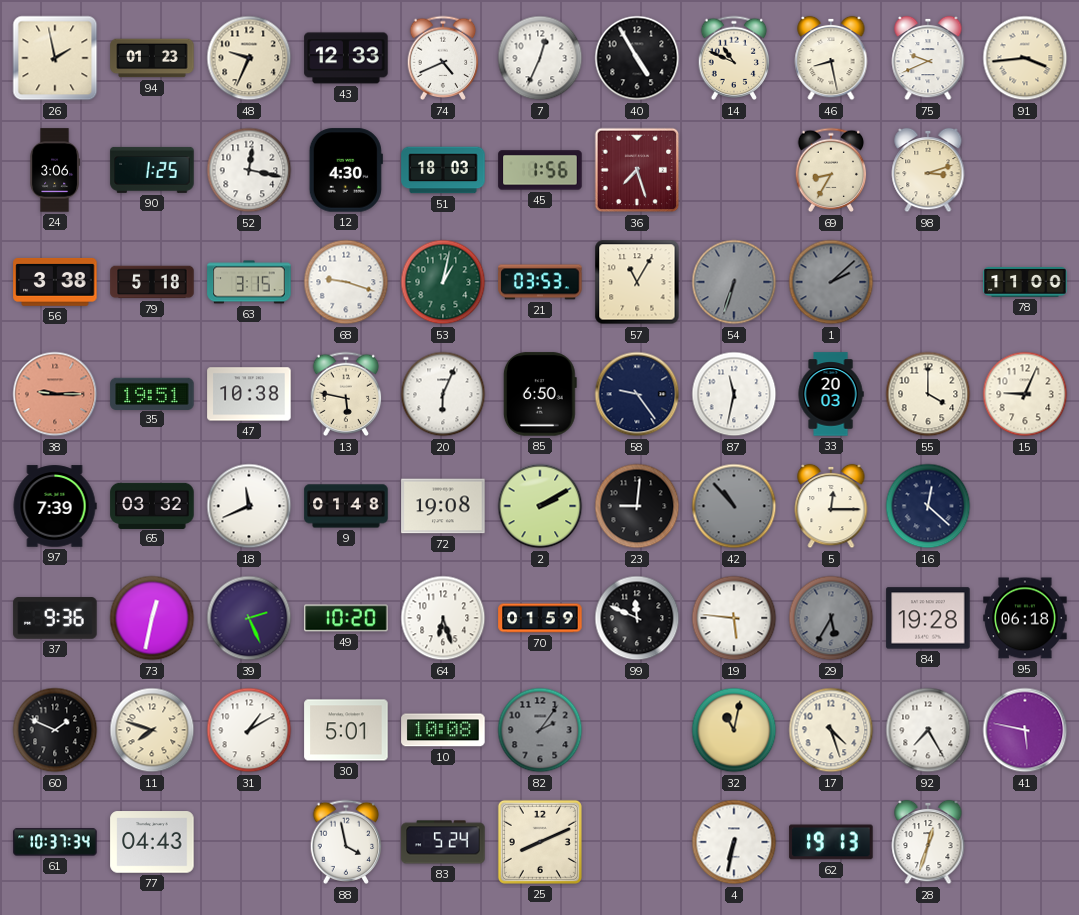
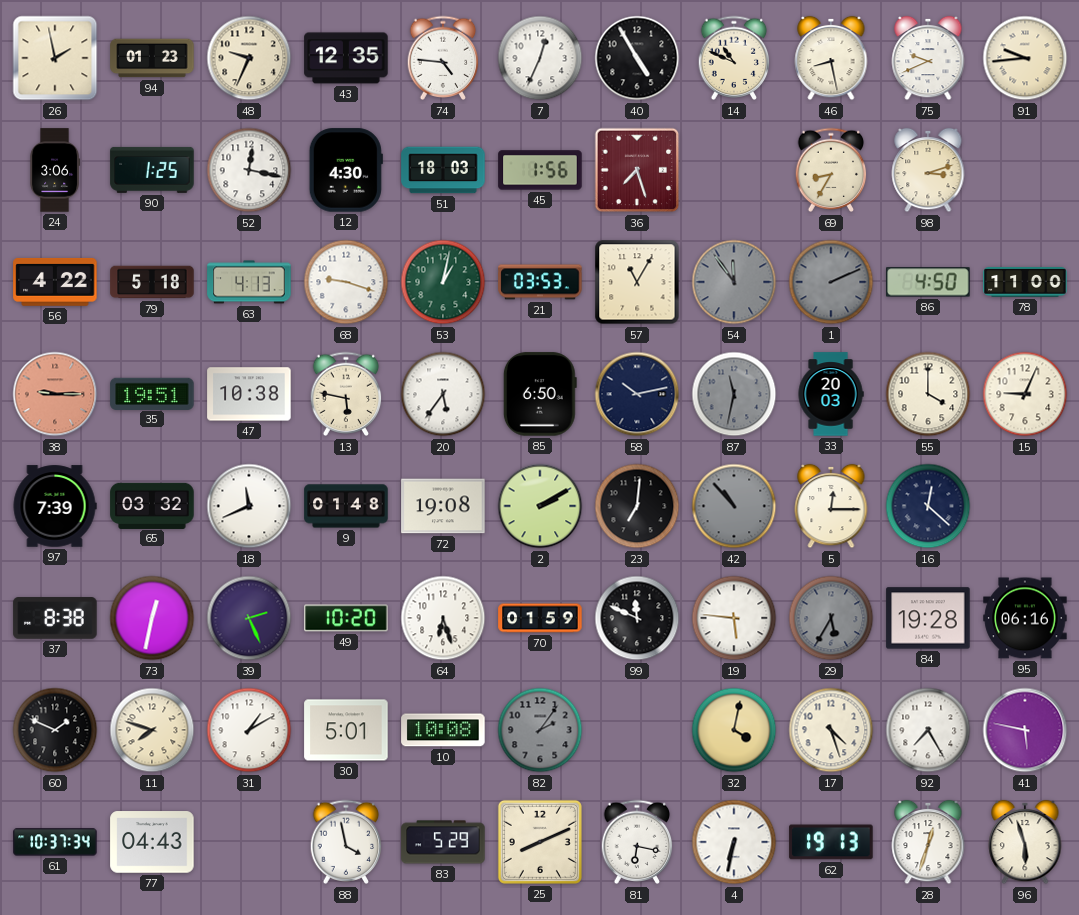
43: 12:33 -> 12:35 (346, 58)
74: 4:41 -> 4:46 (443, 58)
91: 3:44 -> 9:44 (1025, 58)
56: 3:38 -> 4:22 (55, 282)
63: 3:15 -> 4:13 (249, 282)
54: 6:33 -> 11:54 (734, 282)
1: 2:08 -> 2:11 (831, 282)
86: none -> 4:50 (928, 282)
20: 6:04 -> 5:36 (443, 394)
58: 9:24 -> 10:13 (637, 394)
87 dial: white -> grey (734, 394)
23: 9:01 -> 7:01 (637, 506)
37: 9:36 -> 8:38 (55, 618)
95: 06:18 -> 06:16 (1025, 618)
32: 11:02 -> 4:02 (734, 730)
83: 5:24 -> 5:29 (443, 842)
81: none -> 6:17 (637, 842)
96: none -> 5:57 (1025, 842)
